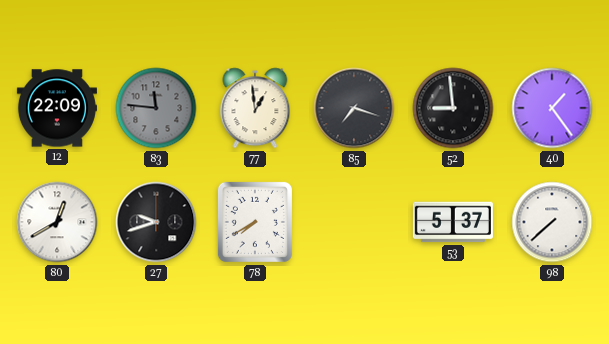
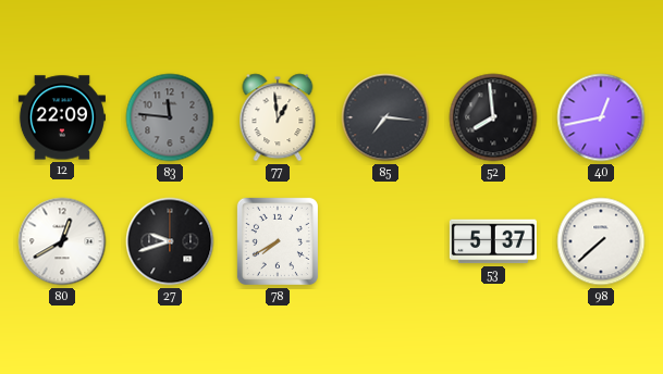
85: 7:18 -> 7:16 (385, 117)
52: 8:59 -> 7:59 (493, 117)
40: 1:24 -> 12:43 (601, 117)
